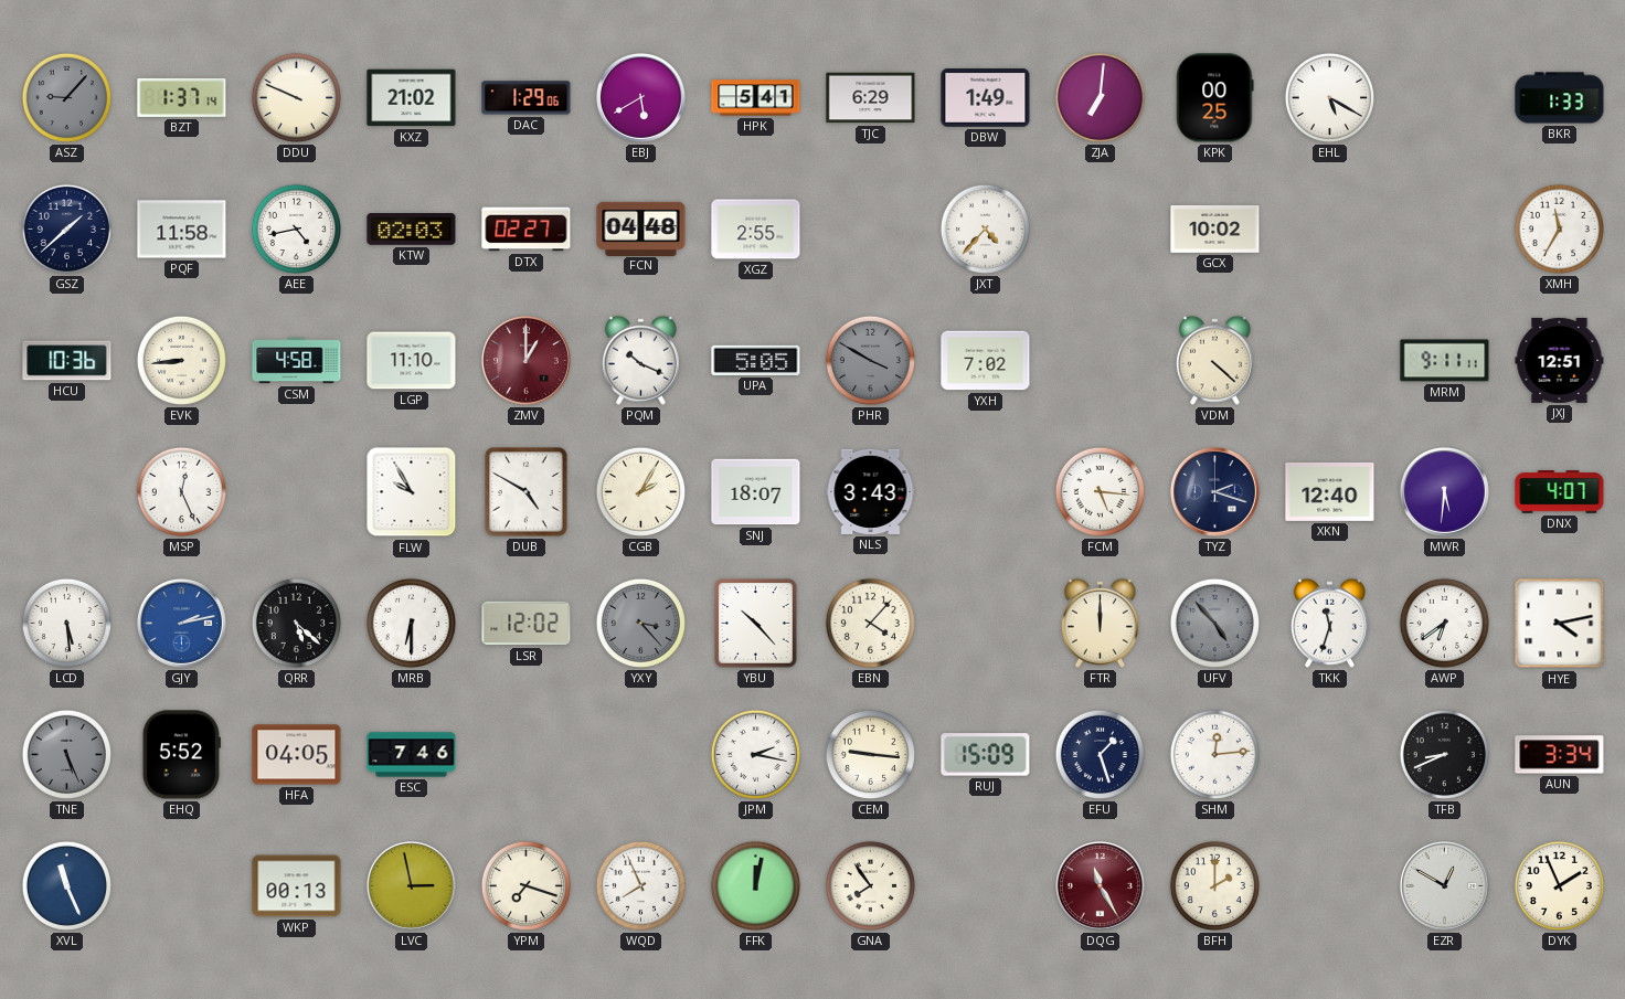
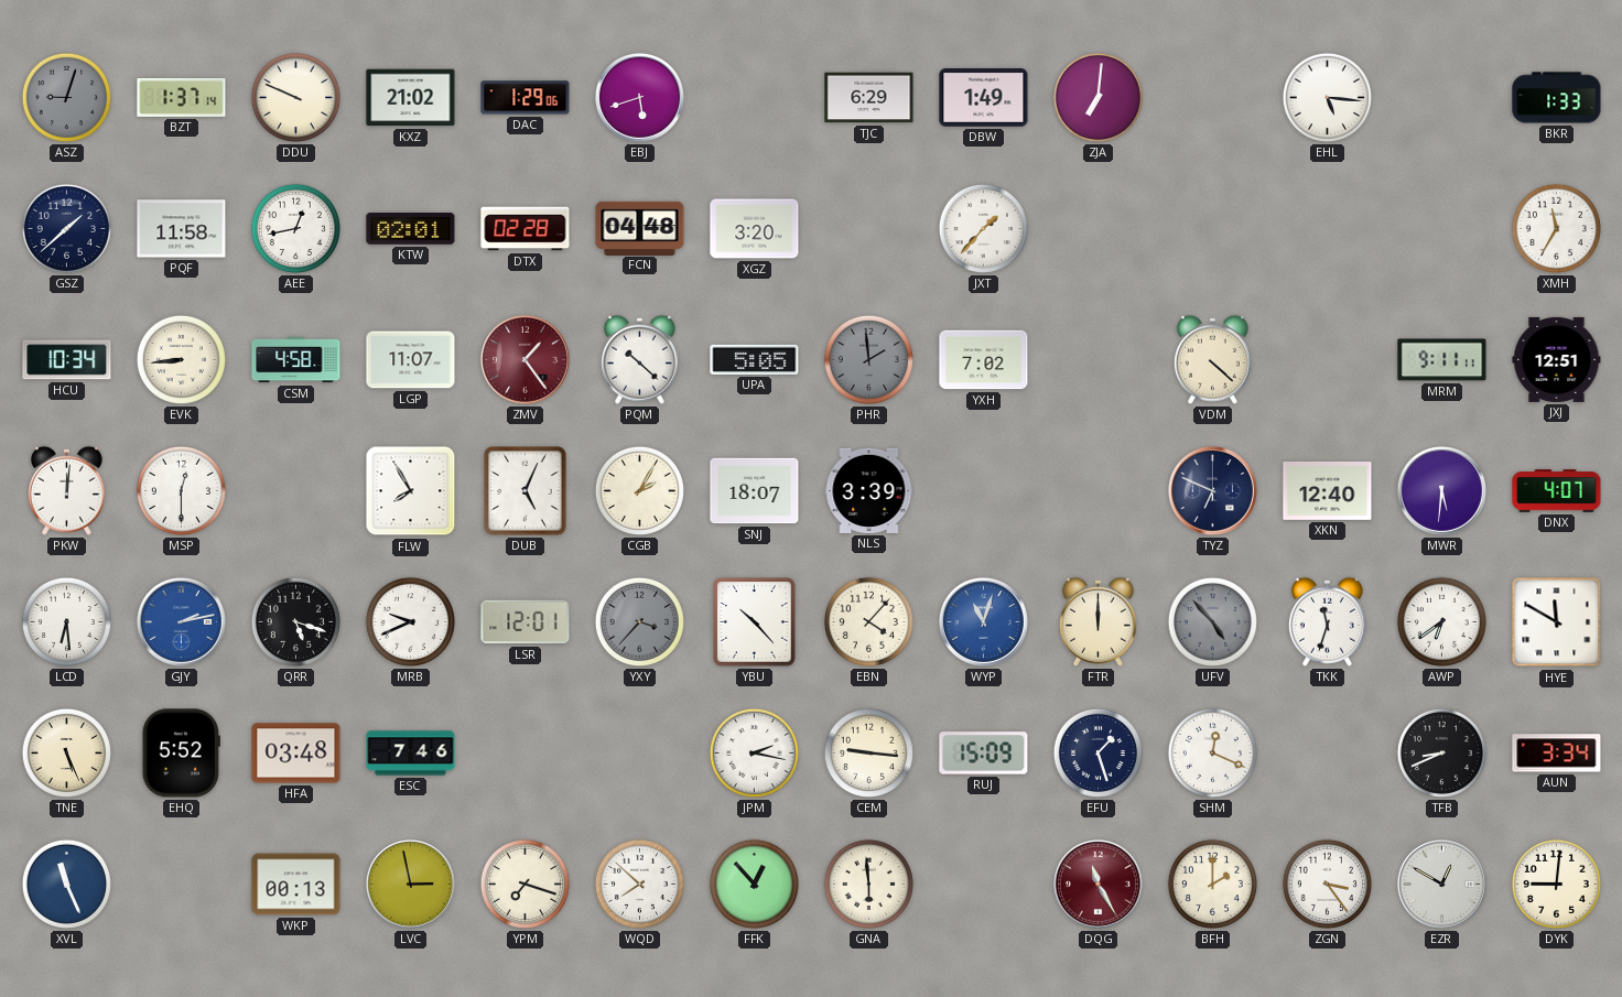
ASZ: 9:07 -> 9:03 (66, 97)
EBJ: 5:40 -> 5:42 (639, 97)
HPK: 5:41 -> none (756, 98)
KPK: 00:25 -> none (1215, 98)
EHL: 5:20 -> 5:16 (1327, 97)
AEE: 4:43 -> 12:43 (295, 228)
KTW: 02:03 -> 02:01 (411, 229)
DTX: 02:27 -> 02:28 (526, 229)
XGZ: 2:55 -> 3:20 (755, 229)
JXT: 4:37 -> 1:37 (983, 228)
GCX: 10:02 -> none (1215, 229)
HCU: 10:36 -> 10:34 (67, 360)
LGP: 11:10 -> 11:07 (411, 360)
ZMV: 1:00 -> 1:24 (525, 359)
PQM: 10:19 -> 10:22 (639, 359)
PHR: 3:50 -> 1:59 (868, 359)
PKW: none -> 12:01 (66, 490)
MSP: 12:26 -> 12:30 (181, 490)
FLW: 9:55 -> 7:55 (411, 491)
DUB: 4:50 -> 5:04 (526, 491)
NLS: 3:43 -> 3:39 (869, 490)
FCM: 5:16 -> none (1100, 491)
TYZ: 2:18 -> 6:49 (1212, 490)
LCD: 5:29 -> 6:29 (66, 621)
QRR: 5:22 -> 5:18 (295, 621)
MRB: 6:30 -> 9:41 (410, 621)
LSR: 12:02 -> 12:01 (526, 622)
YXY: 3:23 -> 3:37 (639, 621)
WYP: none -> 11:03 (983, 621)
HYE: 4:13 -> 11:50 (1557, 622)
TNE dial: grey -> cream (66, 752)
HFA: 04:05 -> 03:48 (296, 754)
SHM: 12:14 -> 12:19 (1212, 752)
WQD: 7:56 -> 7:52 (639, 884)
FFK: 12:02 -> 12:53 (754, 884)
GNA: 7:54 -> 5:59 (868, 884)
ZGN: none -> 3:24 (1327, 884)
DYK: 1:56 -> 9:01 (1556, 884)
